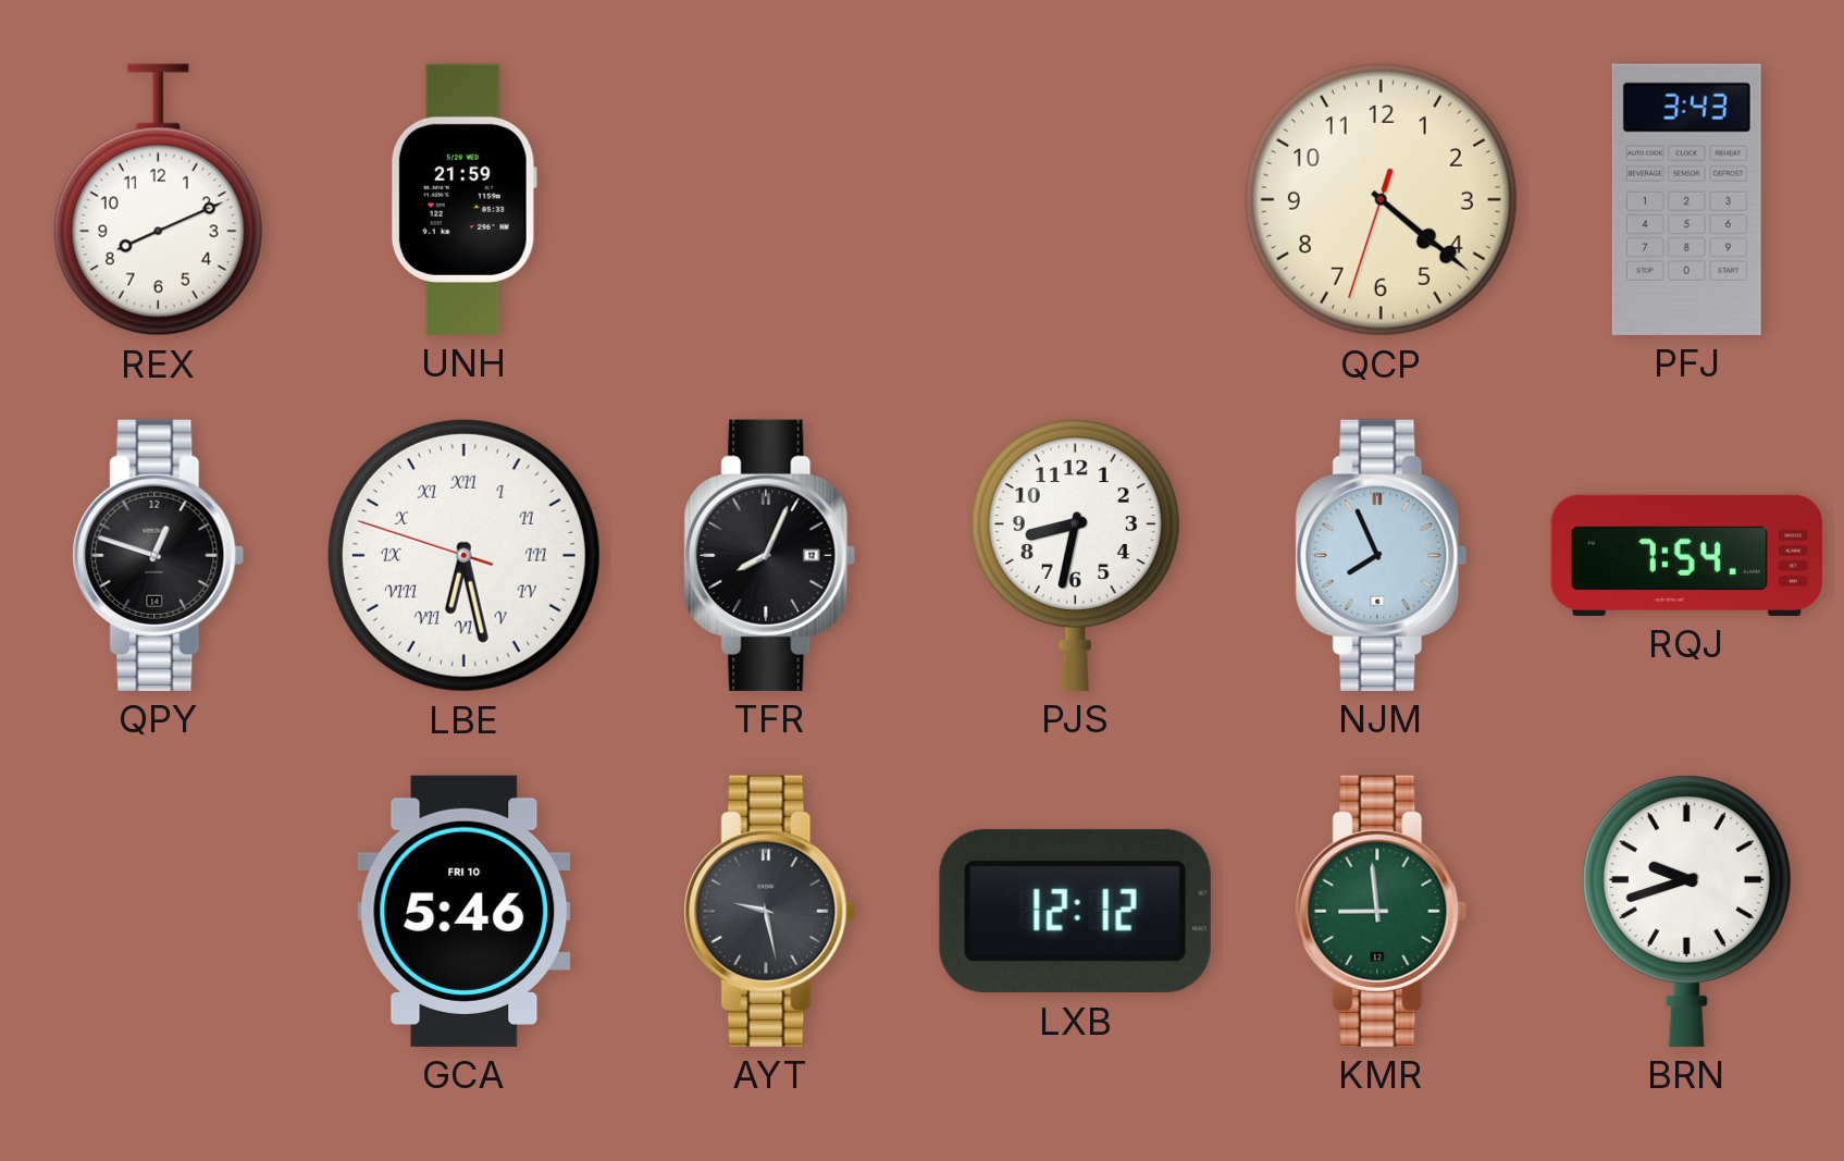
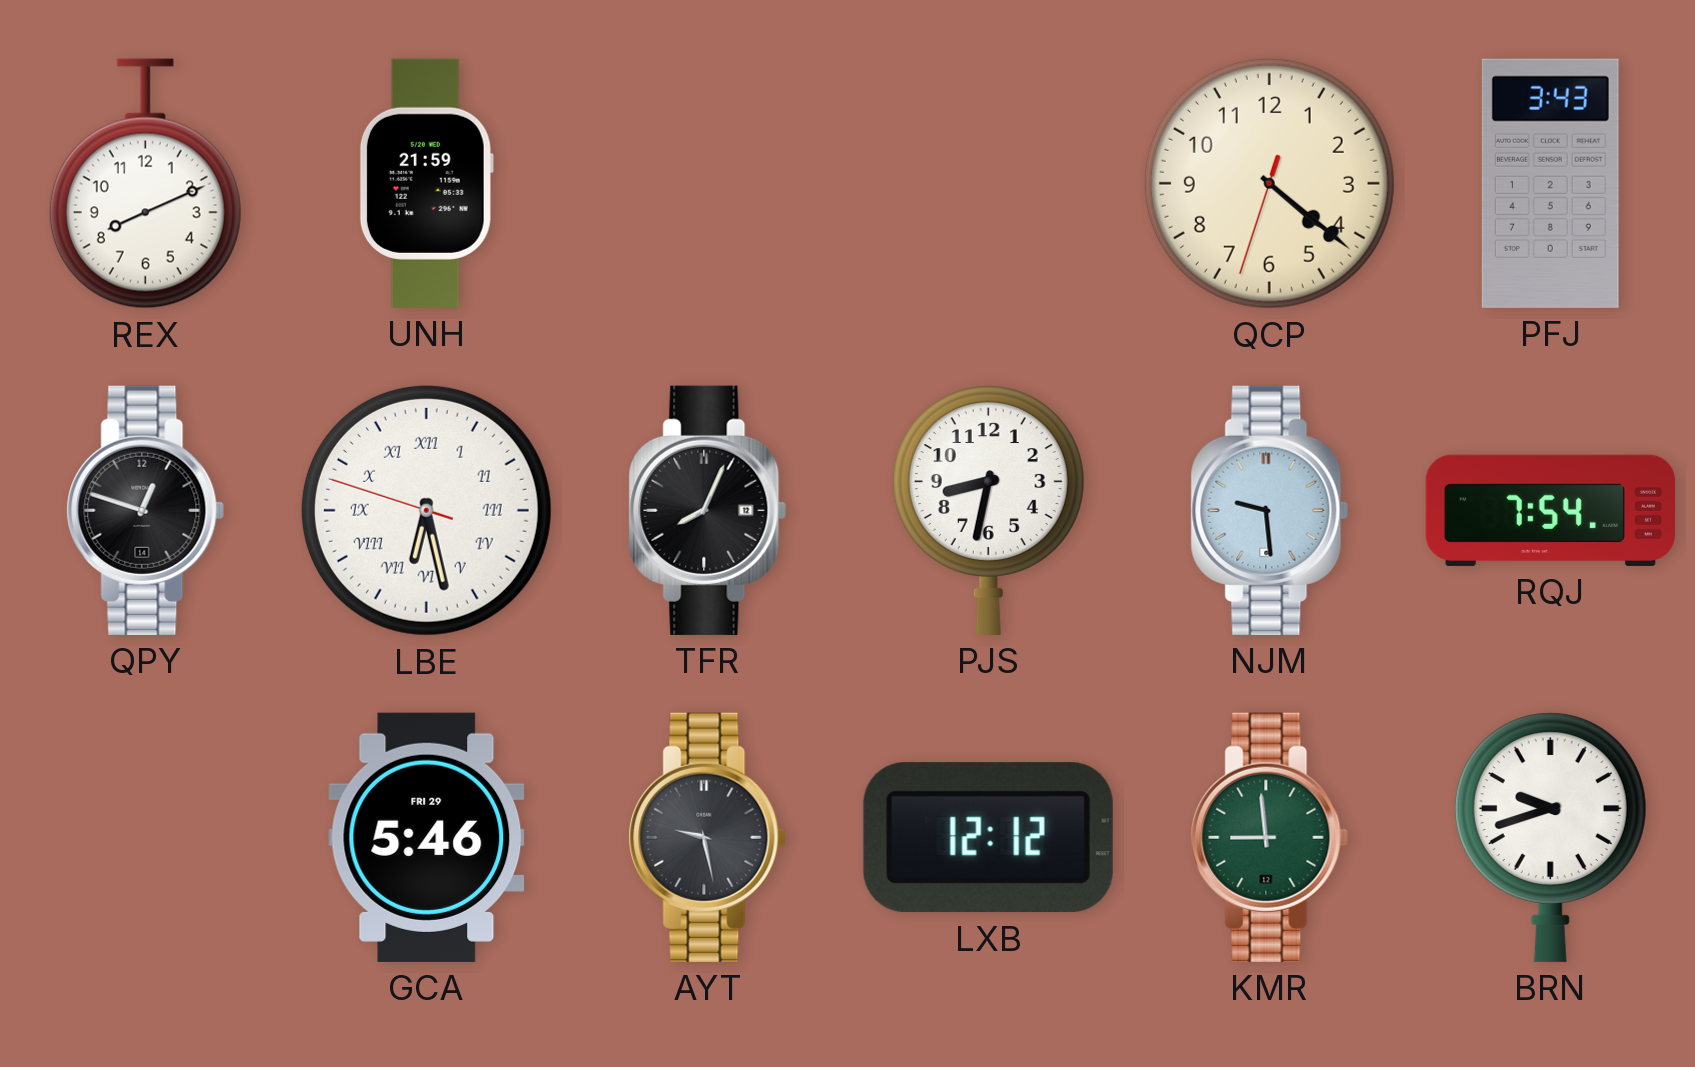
NJM: 7:56 -> 9:29 (1270, 510)
GCA date: FRI 10 -> FRI 29 (427, 837)
